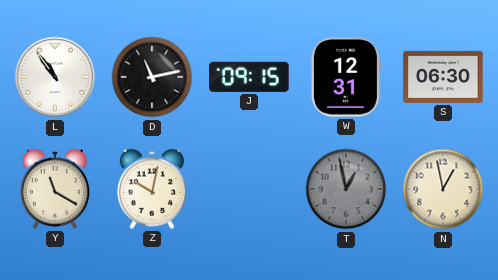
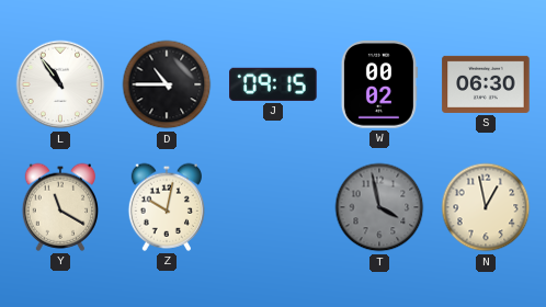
D: 11:13 -> 10:45 (167, 84)
W: 12:31 -> 00:02 (379, 84)
T: 12:58 -> 3:58 (379, 207)
